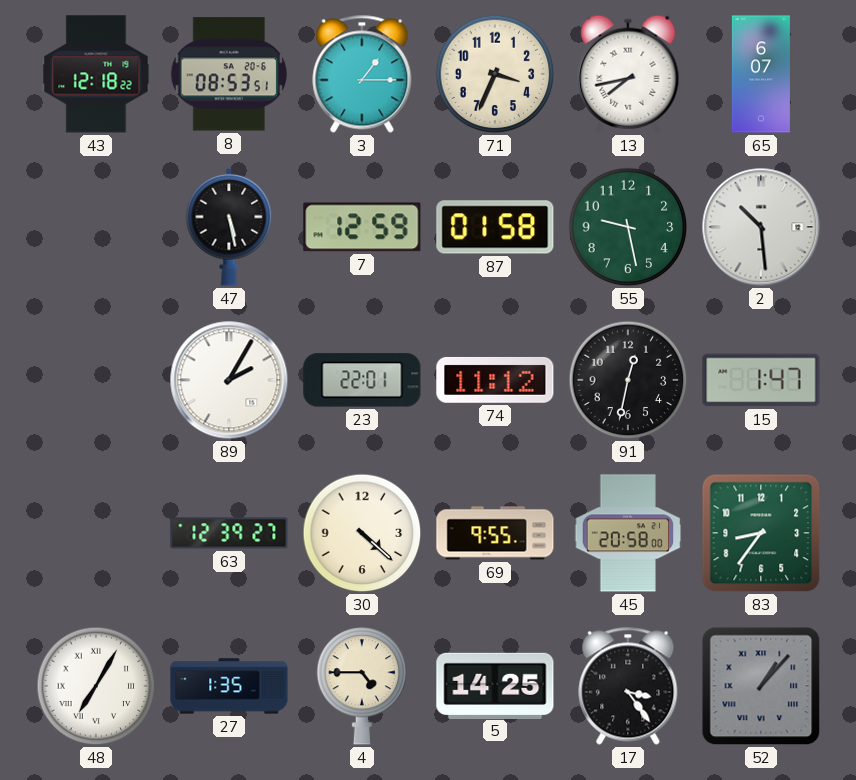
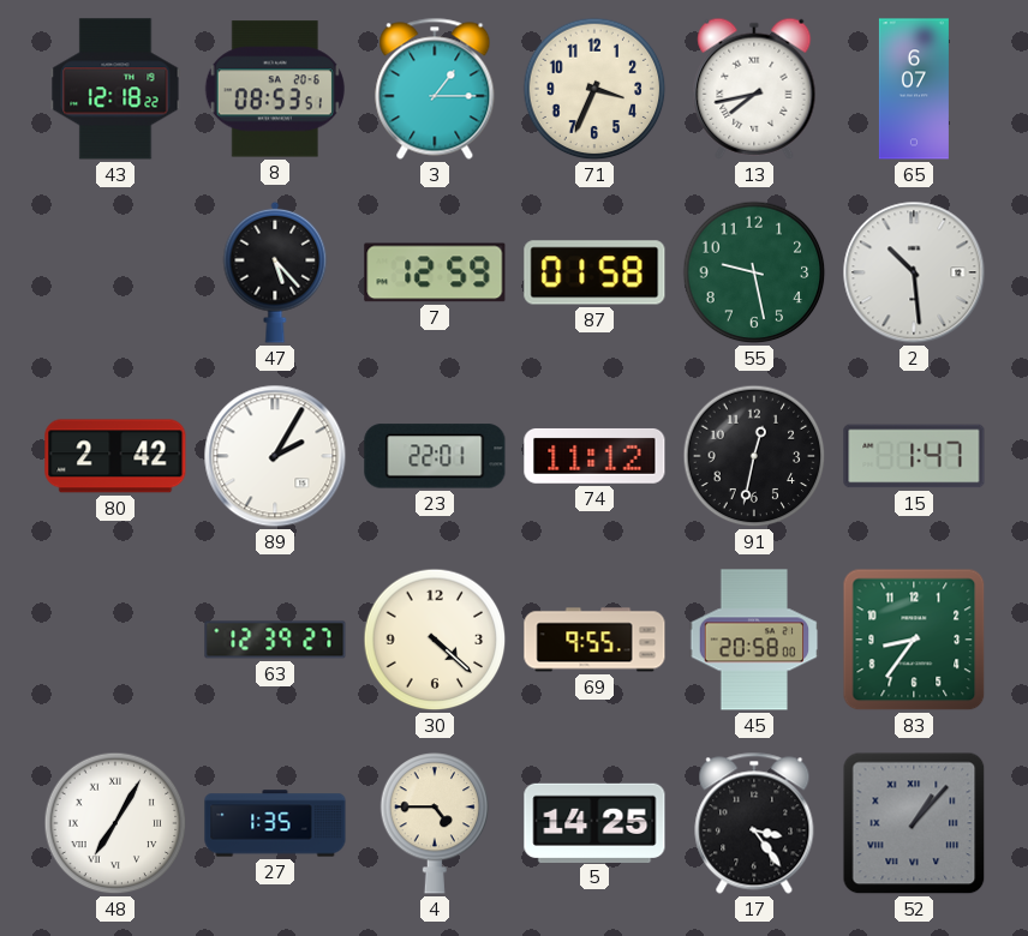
47: 5:28 -> 5:23 (275, 272)
80: none -> 2:42 (115, 456)
